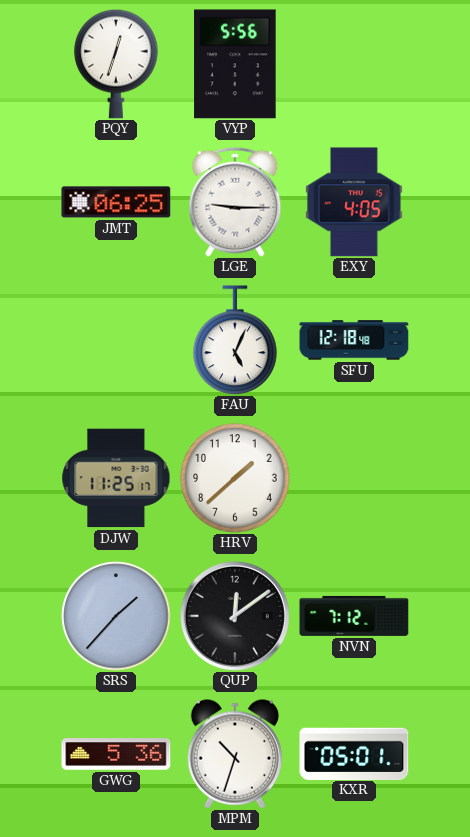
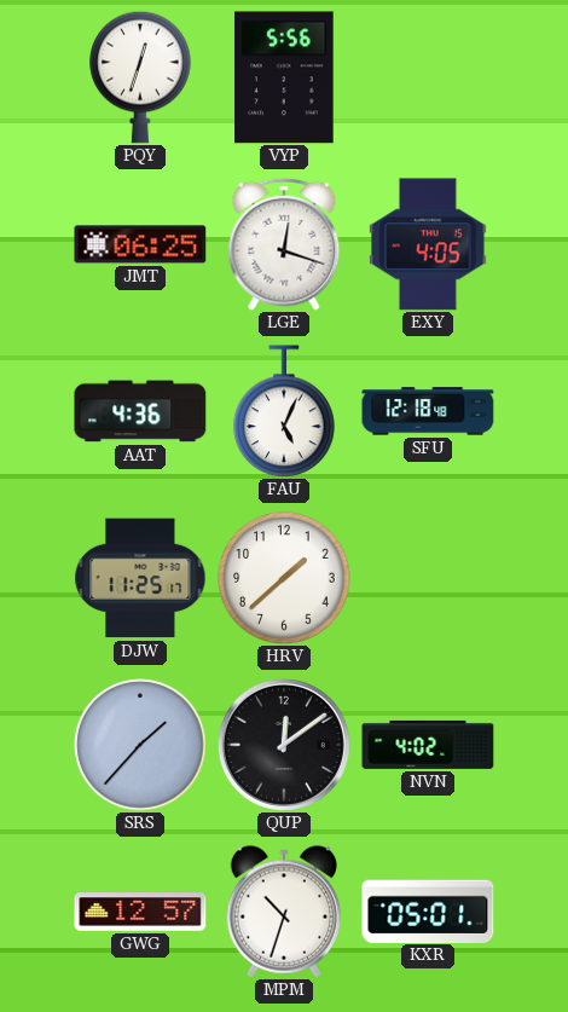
LGE: 9:15 -> 12:18 (284, 244)
AAT: none -> 4:36 (140, 411)
NVN: 7:12 -> 4:02 (428, 745)
GWG: 5:36 -> 12:57 (140, 912)
